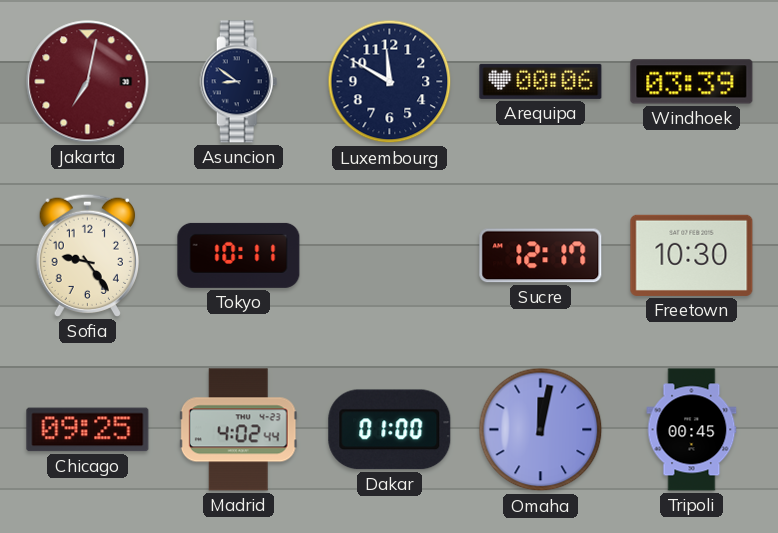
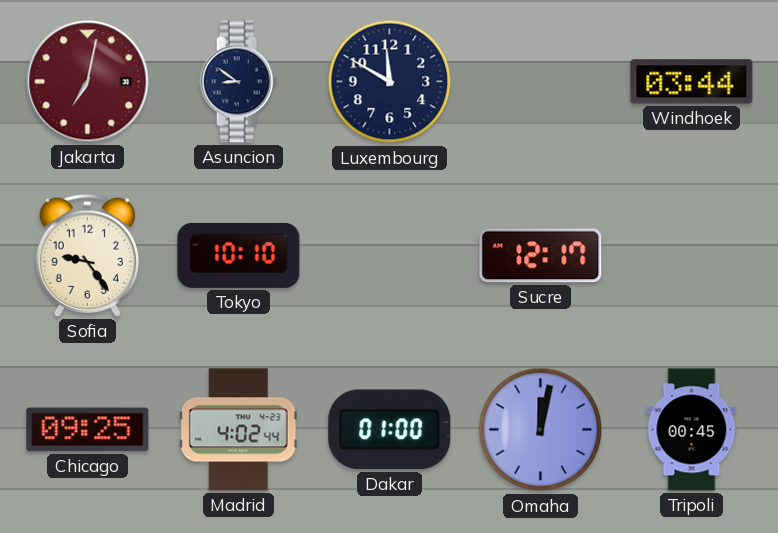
Arequipa: 00:06 -> none (541, 81)
Windhoek: 03:39 -> 03:44 (692, 82)
Tokyo: 10:11 -> 10:10 (239, 255)
Freetown: 10:30 -> none (692, 255)
